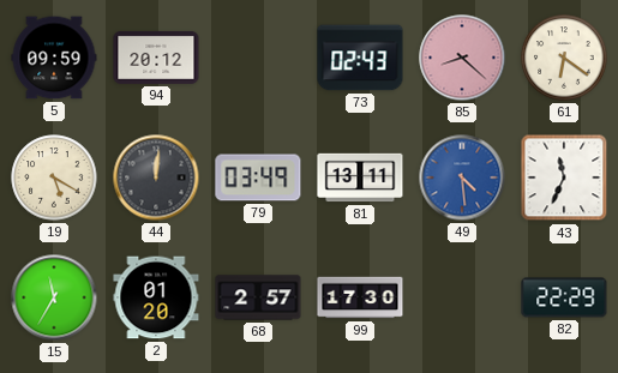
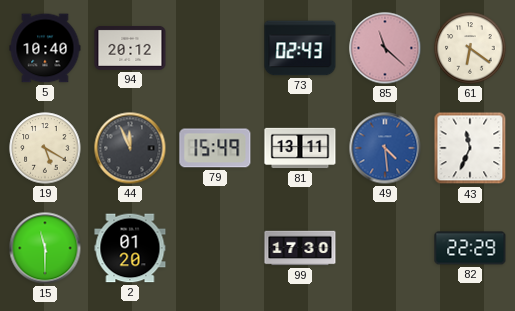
5: 09:59 -> 10:40 (45, 48)
85: 8:22 -> 11:22 (385, 48)
44: 12:01 -> 11:56 (130, 148)
79: 03:49 -> 15:49 (215, 148)
15: 11:35 -> 11:30 (45, 248)
68: 2:57 -> none (258, 297)
